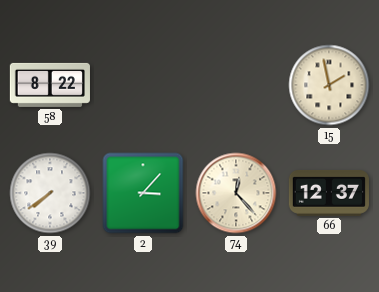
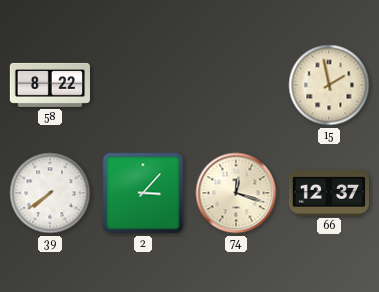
74: 12:23 -> 12:18 (236, 193)
